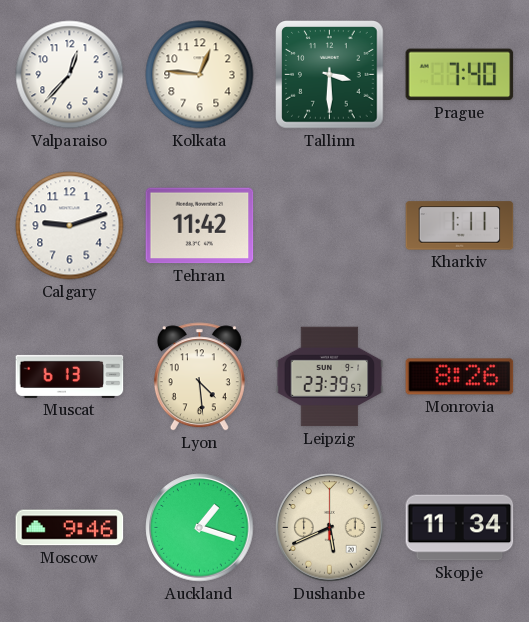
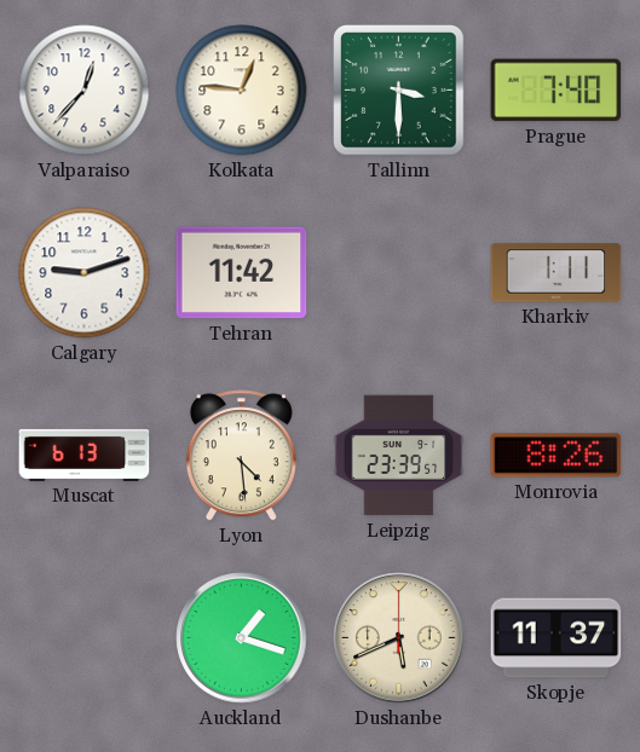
Moscow: 9:46 -> none (70, 528)
Skopje: 11:34 -> 11:37 (557, 638)
